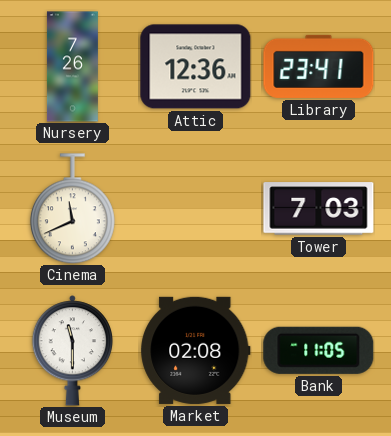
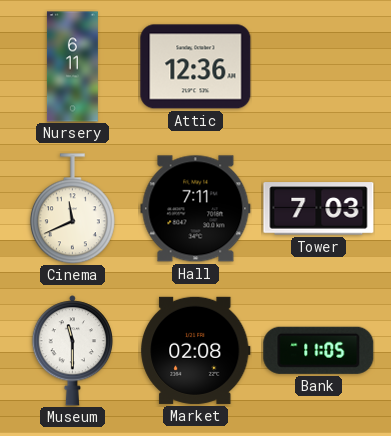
Nursery: 7:26 -> 6:11 (72, 67)
Library: 23:41 -> none (319, 66)
Hall: none -> 7:11 (196, 209)
